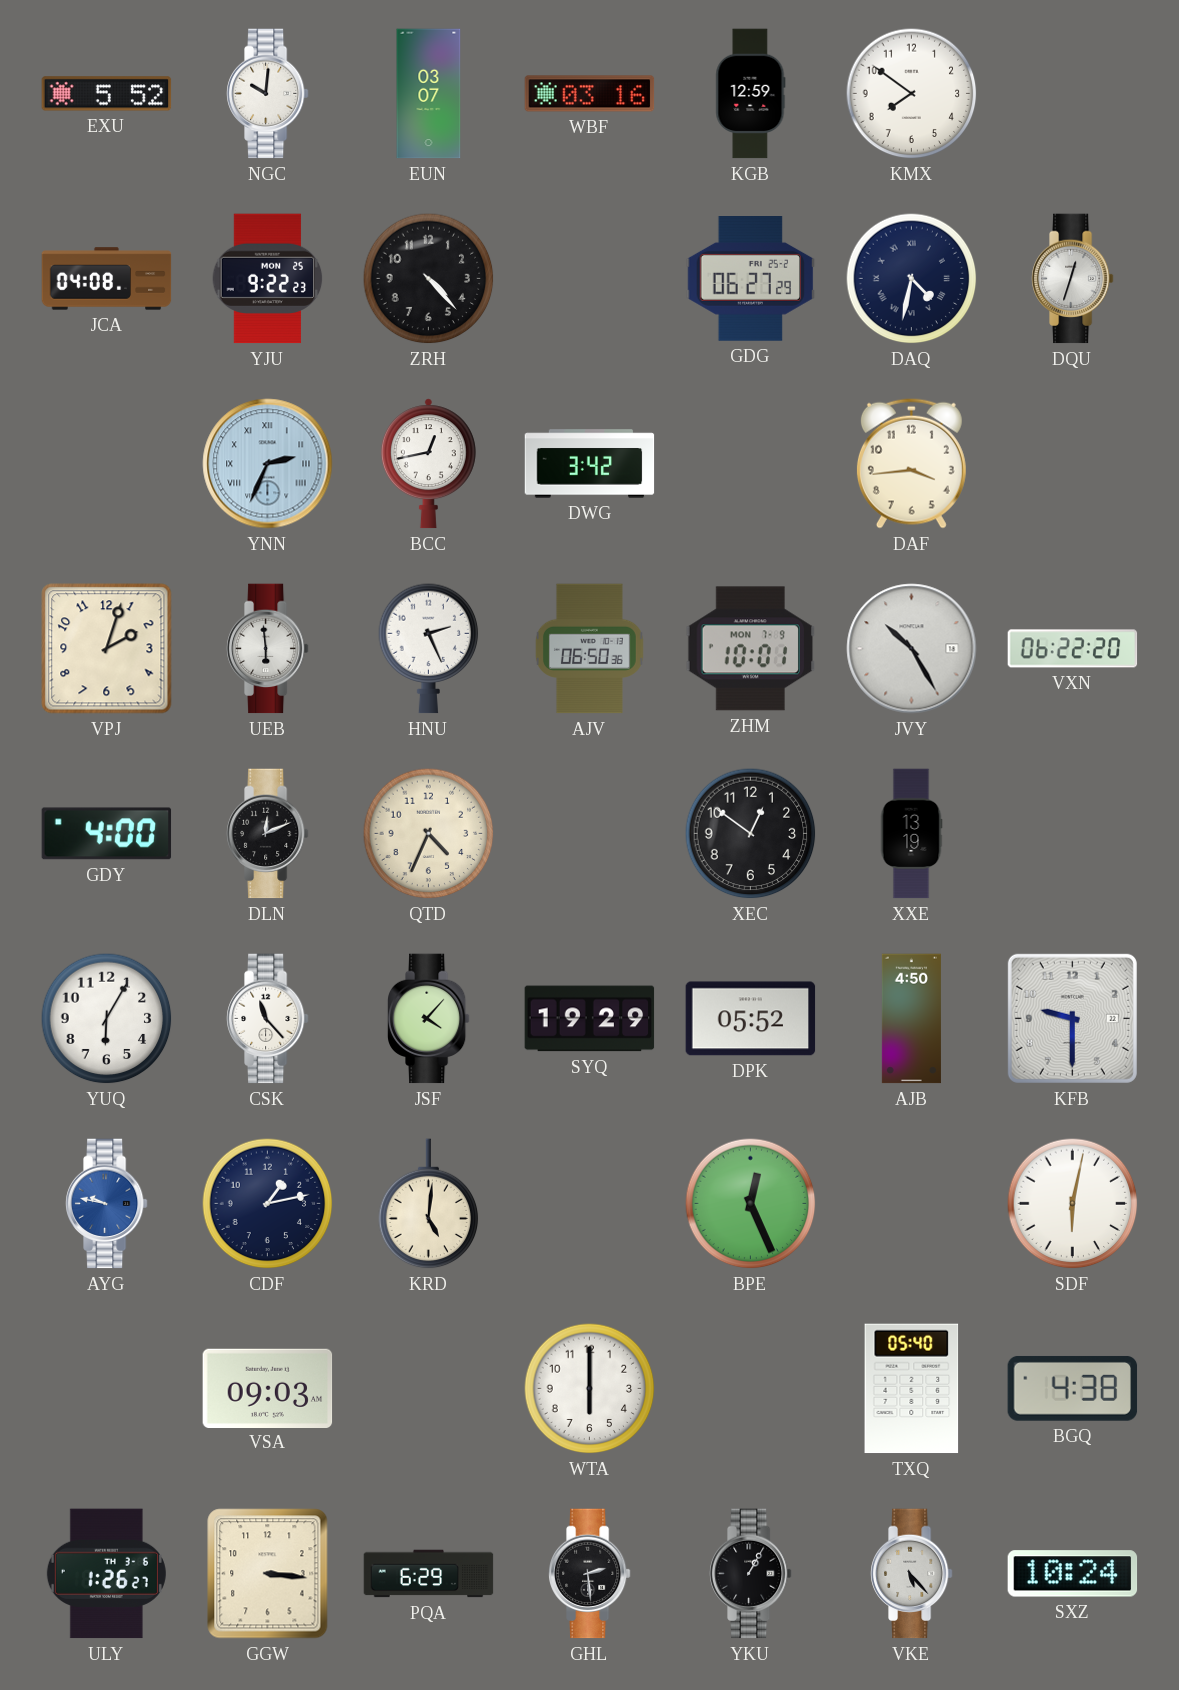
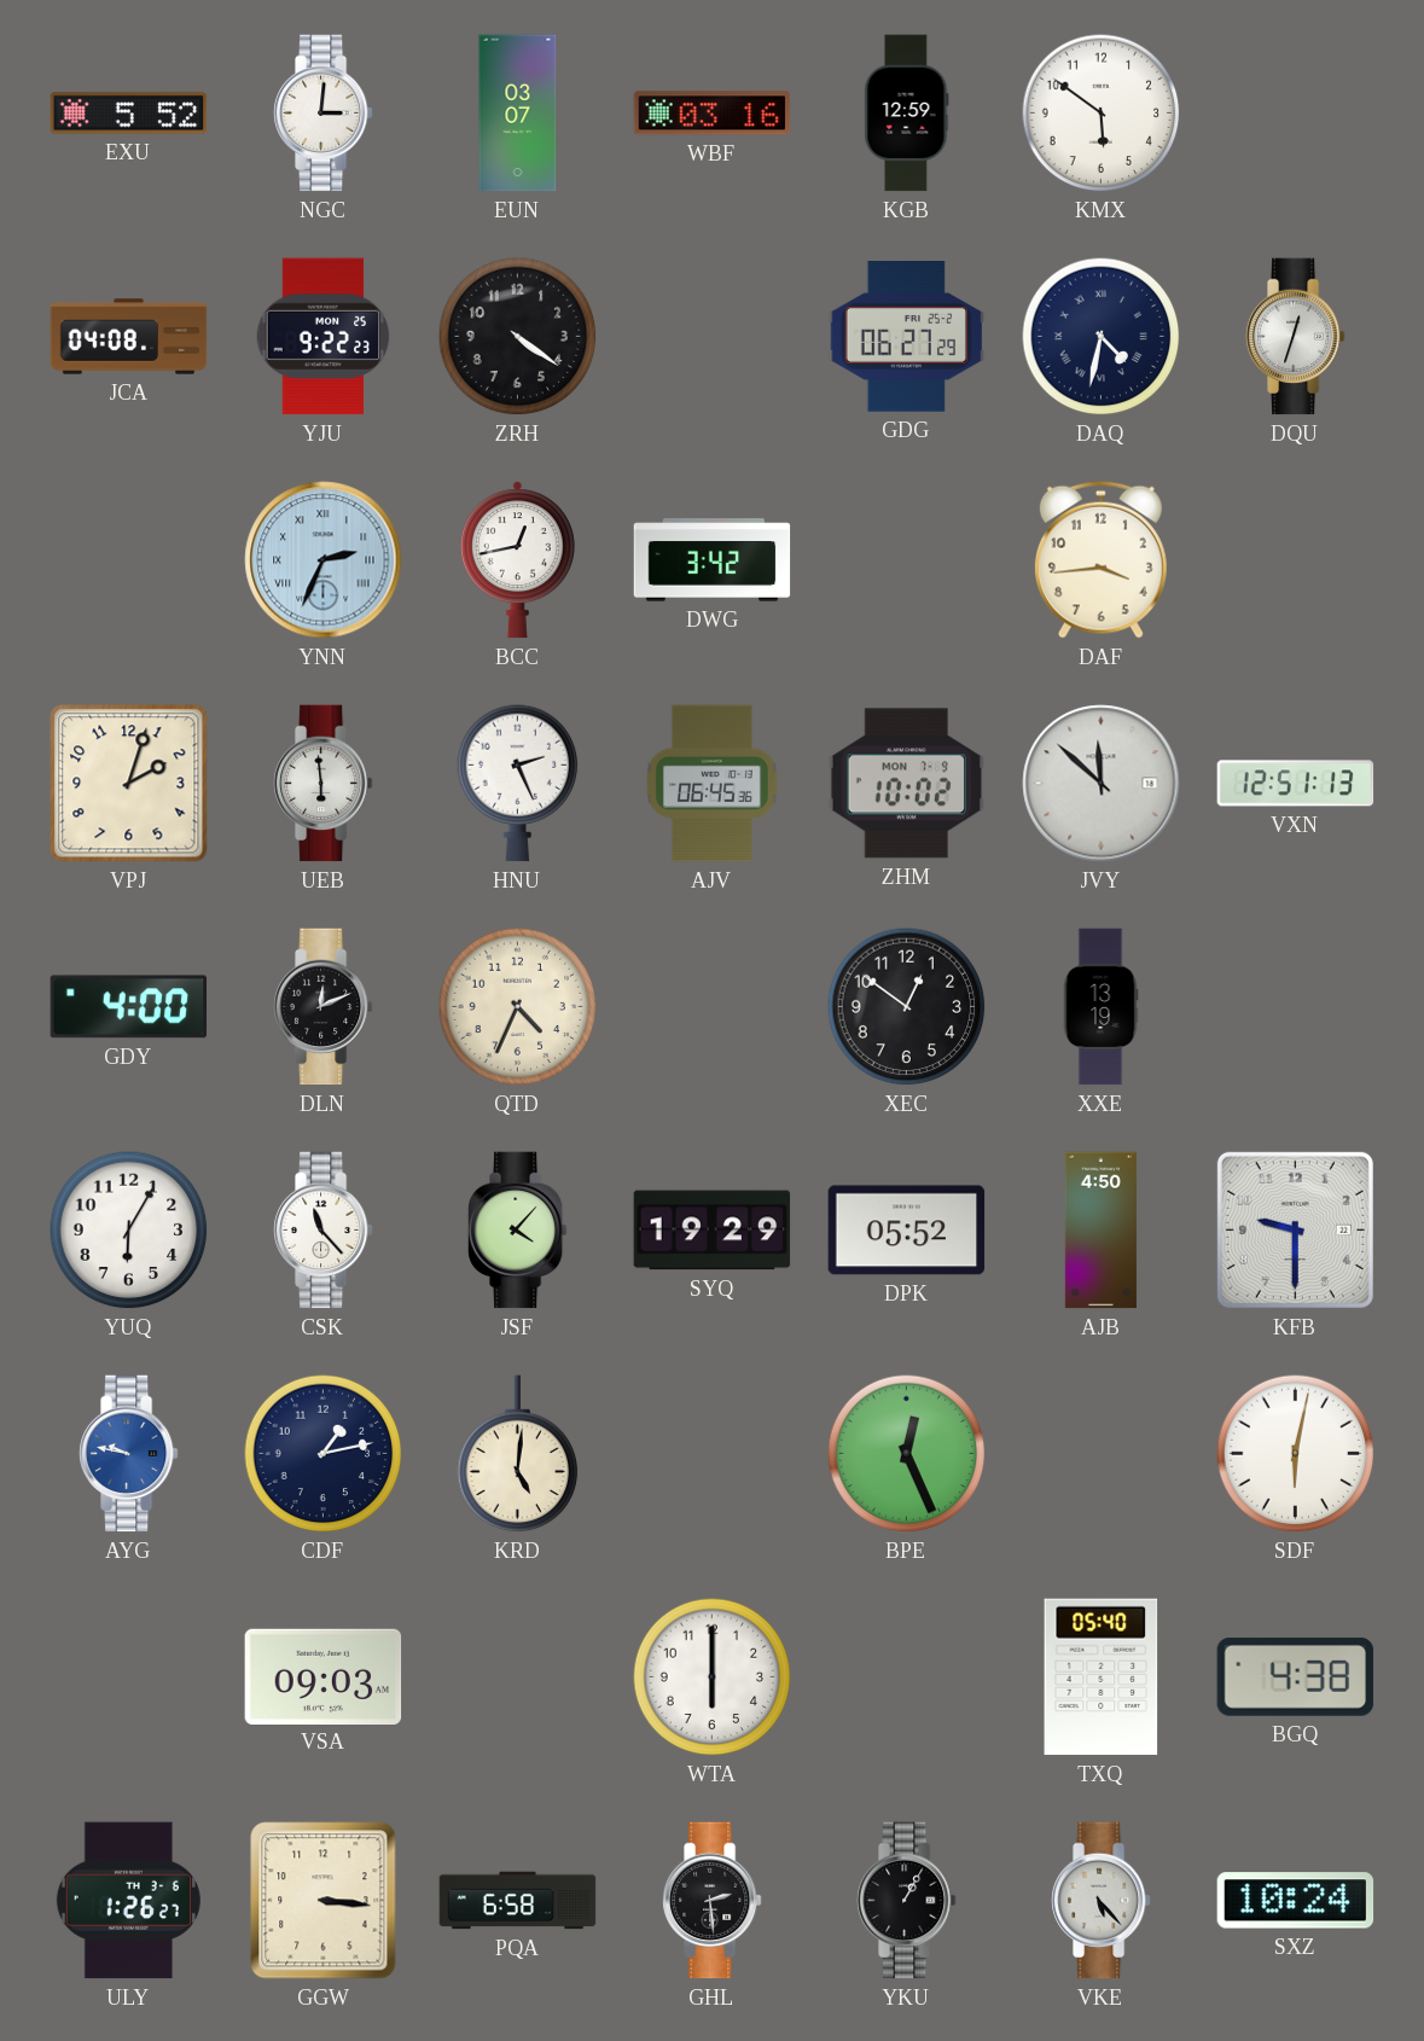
NGC: 10:01 -> 3:01 (322, 114)
KMX: 7:51 -> 5:51 (1102, 114)
ZRH: 4:23 -> 4:21 (518, 337)
AJV: 06:50 -> 06:45 (711, 784)
ZHM: 10:01 -> 10:02 (907, 784)
JVY: 10:25 -> 11:52 (1102, 784)
VXN: 06:22 -> 12:51 (1296, 784)
PQA: 6:29 -> 6:58 (518, 1901)
